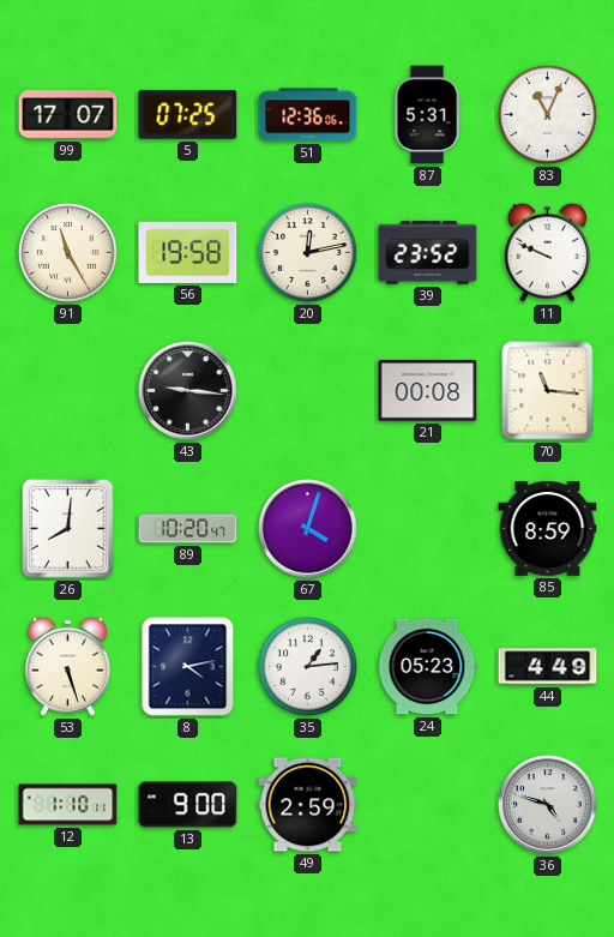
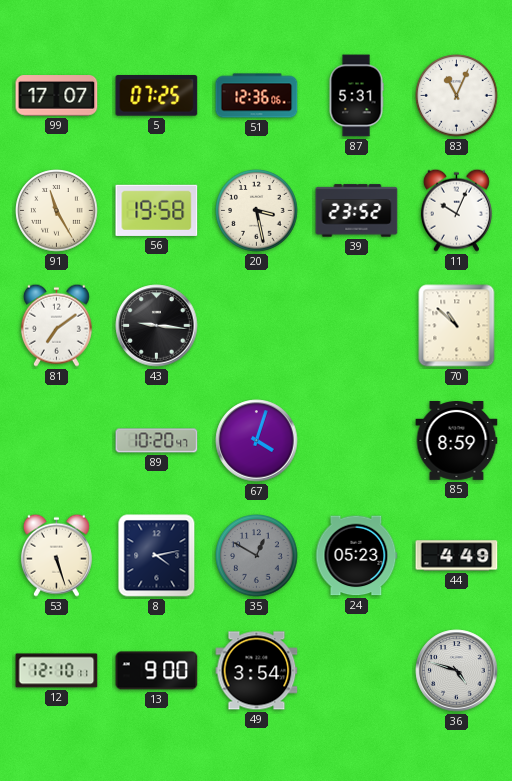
20: 12:13 -> 3:28 (257, 211)
11: 9:49 -> 10:04 (456, 210)
81: none -> 7:09 (56, 325)
21: 00:08 -> none (428, 391)
70: 11:16 -> 10:52 (457, 326)
26: 8:01 -> none (68, 529)
35: 1:14 -> 12:50 (257, 556)
35 dial: white -> grey (257, 556)
12: 1:10 -> 12:10 (57, 671)
49: 2:59 -> 3:54 (257, 671)
